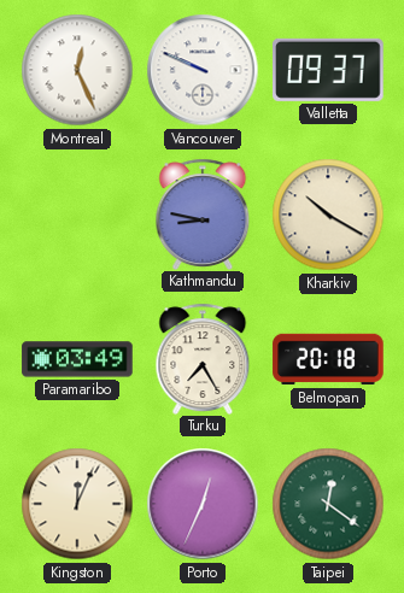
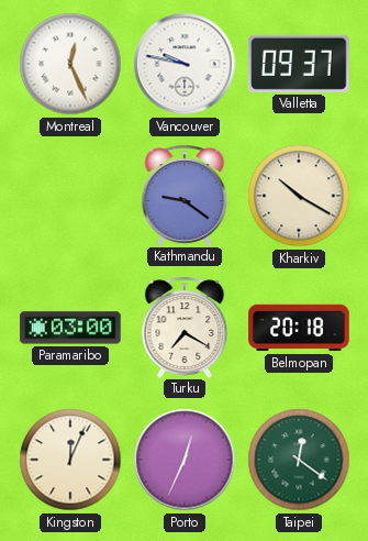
Vancouver: 9:49 -> 9:47 (185, 64)
Kathmandu: 8:47 -> 9:21 (185, 195)
Paramaribo: 03:49 -> 03:00 (70, 328)
Turku: 7:25 -> 7:20 (185, 327)
